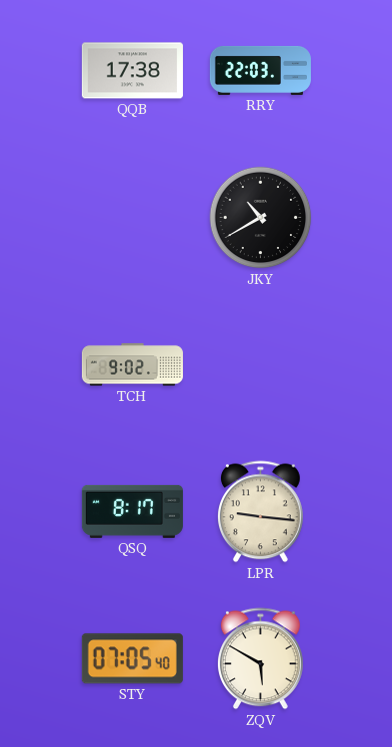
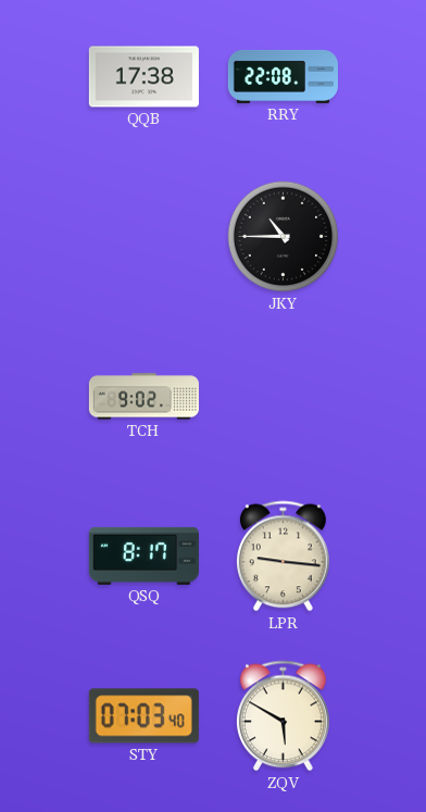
RRY: 22:03 -> 22:08 (283, 76)
JKY: 10:40 -> 10:45 (284, 237)
STY: 07:05 -> 07:03 (143, 716)
